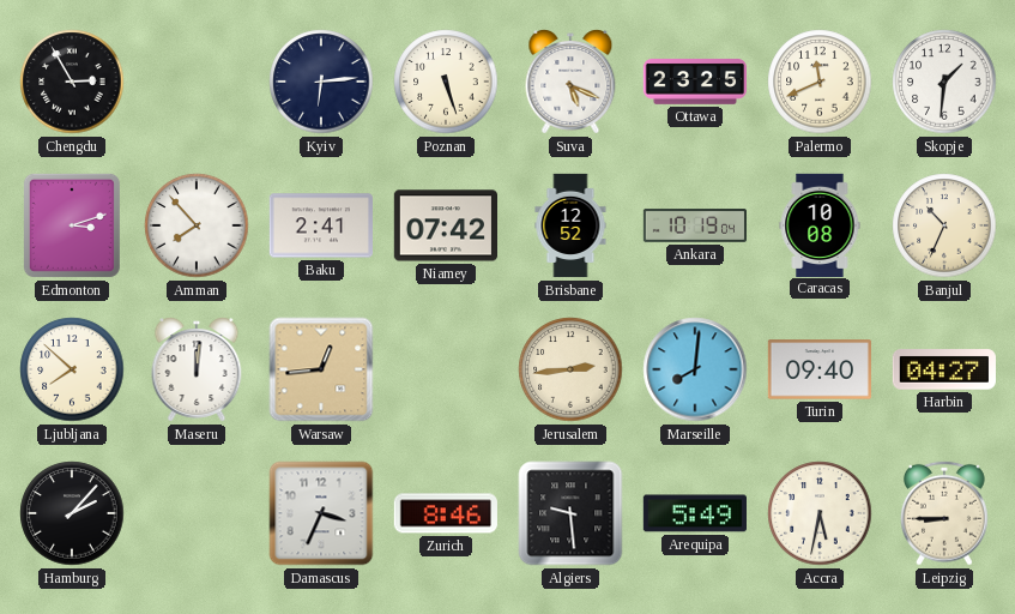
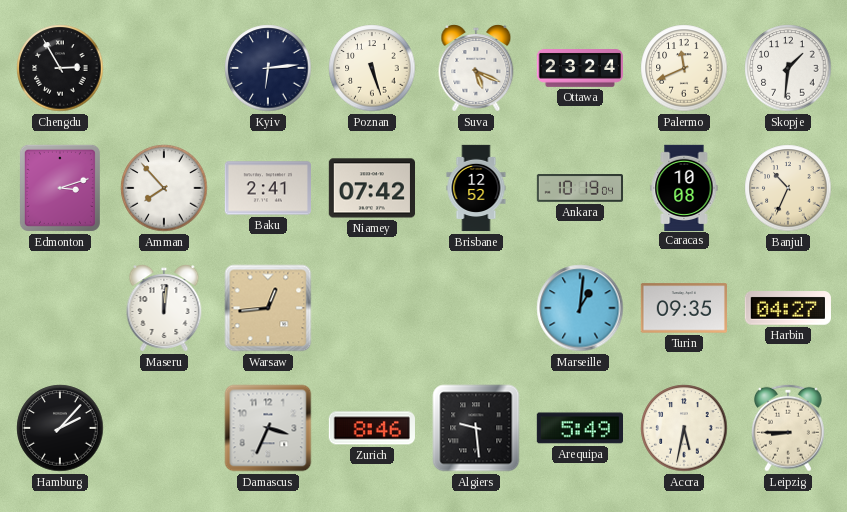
Ottawa: 23:25 -> 23:24 (579, 69)
Ljubljana: 7:52 -> none (72, 369)
Jerusalem: 2:44 -> none (570, 369)
Marseille: 8:01 -> 1:01 (580, 308)
Turin: 09:40 -> 09:35 (683, 308)
